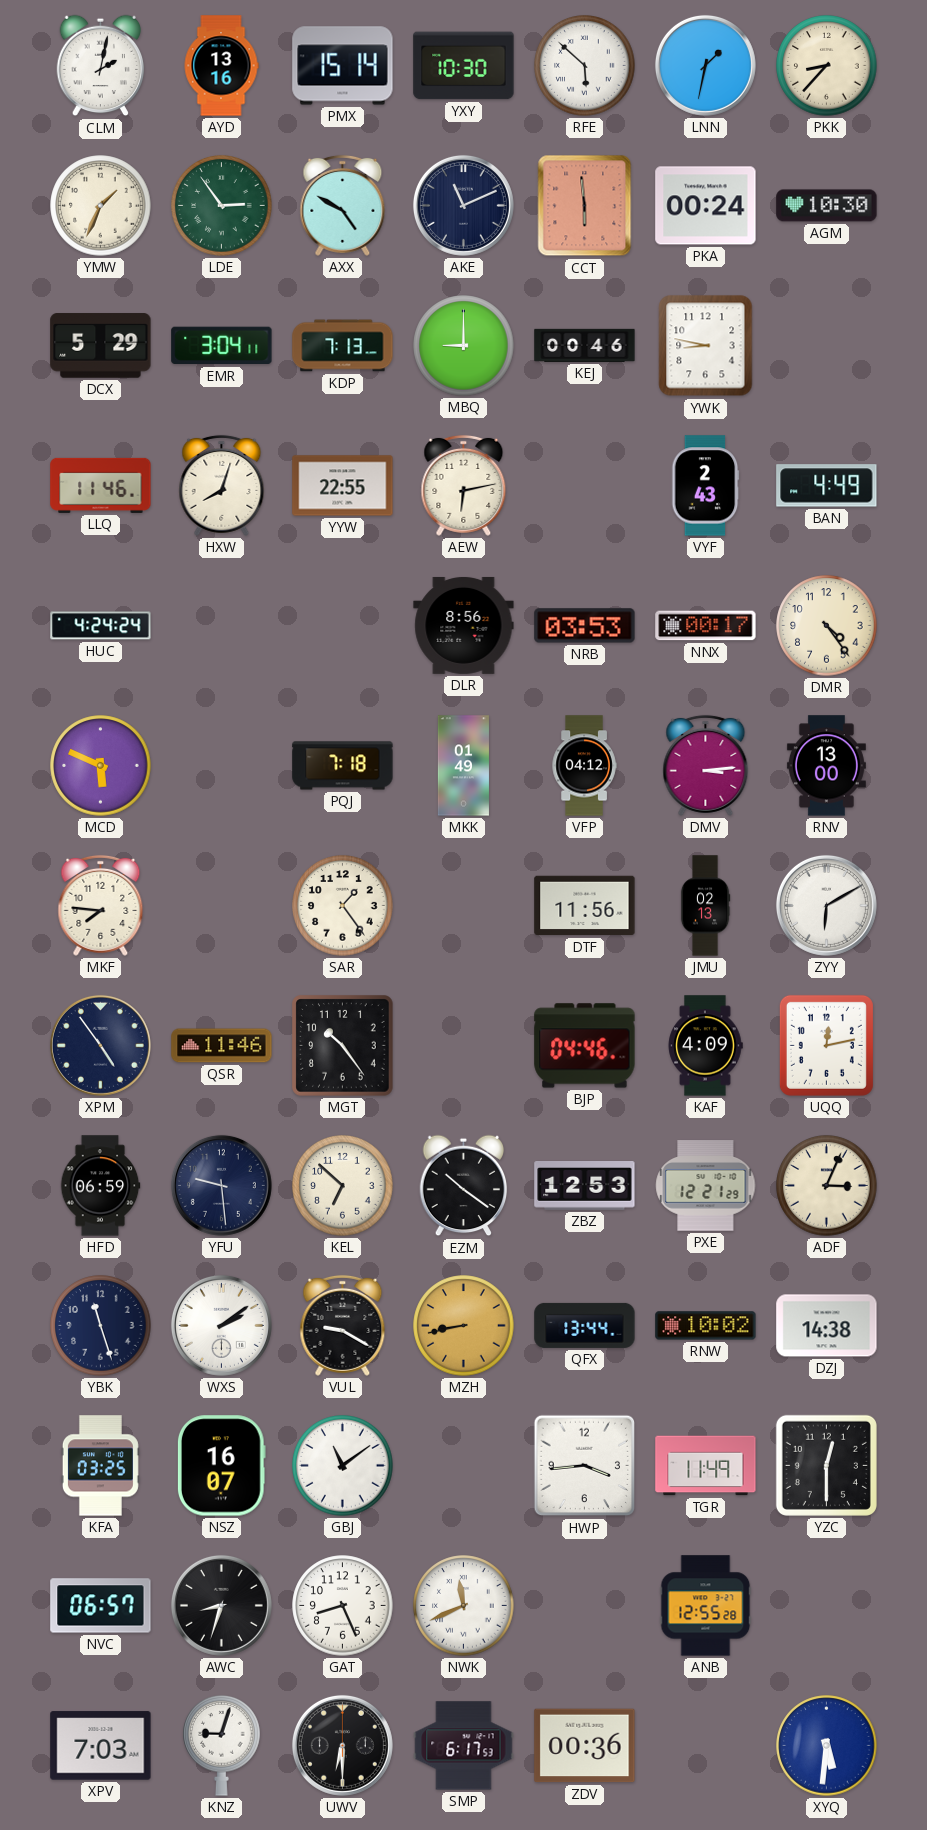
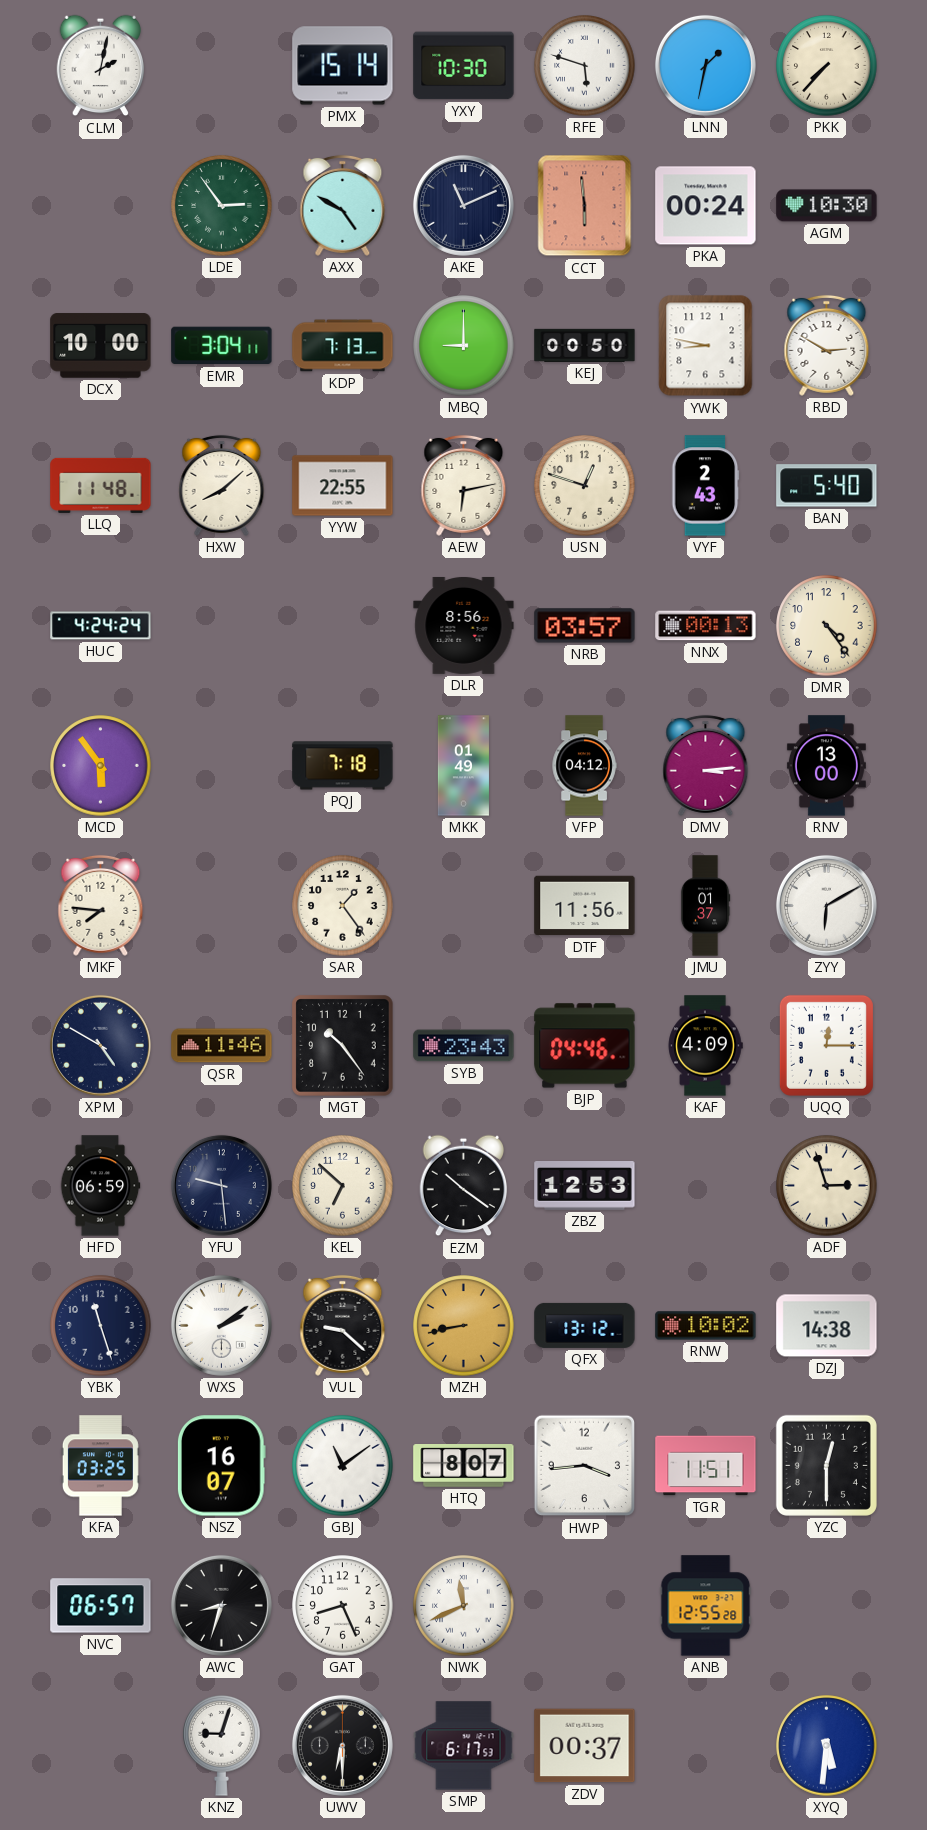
AYD: 13:16 -> none (221, 66)
RFE: 5:52 -> 5:48 (585, 66)
PKK: 8:37 -> 7:37 (827, 66)
YMW: 1:34 -> none (101, 206)
DCX: 5:29 -> 10:00 (101, 346)
KEJ: 00:46 -> 00:50 (585, 345)
RBD: none -> 2:50 (827, 345)
LLQ: 11:46 -> 11:48 (101, 485)
HXW: 8:03 -> 8:08 (222, 485)
USN: none -> 12:48 (585, 486)
BAN: 4:49 -> 5:40 (827, 486)
NRB: 03:53 -> 03:57 (585, 626)
NNX: 00:17 -> 00:13 (706, 626)
MCD: 5:49 -> 5:54 (101, 766)
JMU: 02:13 -> 01:37 (705, 906)
XPM: 4:54 -> 4:50 (100, 1045)
SYB: none -> 23:43 (464, 1046)
UQQ: 12:13 -> 12:15 (826, 1045)
PXE: 12:21 -> none (706, 1186)
ADF: 3:04 -> 2:57 (827, 1186)
VUL: 9:20 -> 9:22 (343, 1325)
QFX: 13:44 -> 13:12 (585, 1325)
HTQ: none -> 8:07 (464, 1466)
TGR: 11:49 -> 11:51 (706, 1466)
XPV: 7:03 -> none (101, 1746)
ZDV: 00:36 -> 00:37 (585, 1746)
